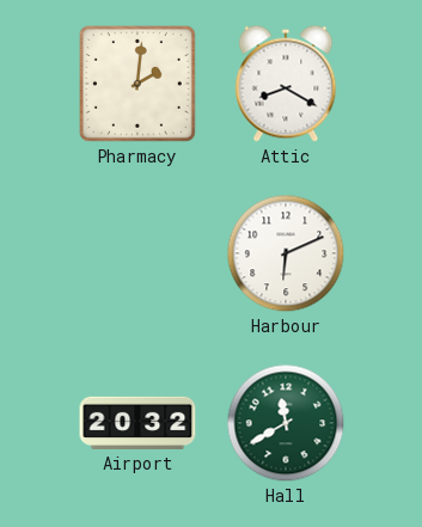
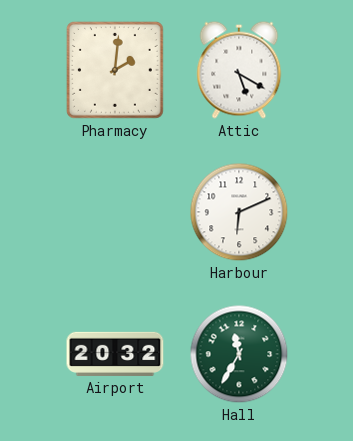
Attic: 8:20 -> 5:20 (239, 70)
Hall: 11:40 -> 11:35 (239, 354)
